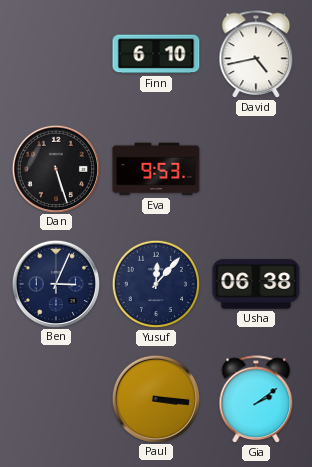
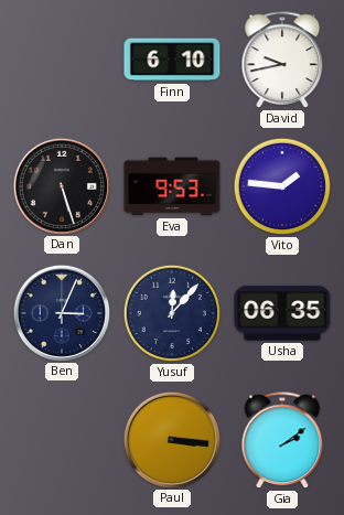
David: 4:43 -> 9:43 (282, 61)
Vito: none -> 1:46 (282, 186)
Usha: 06:38 -> 06:35 (282, 313)
